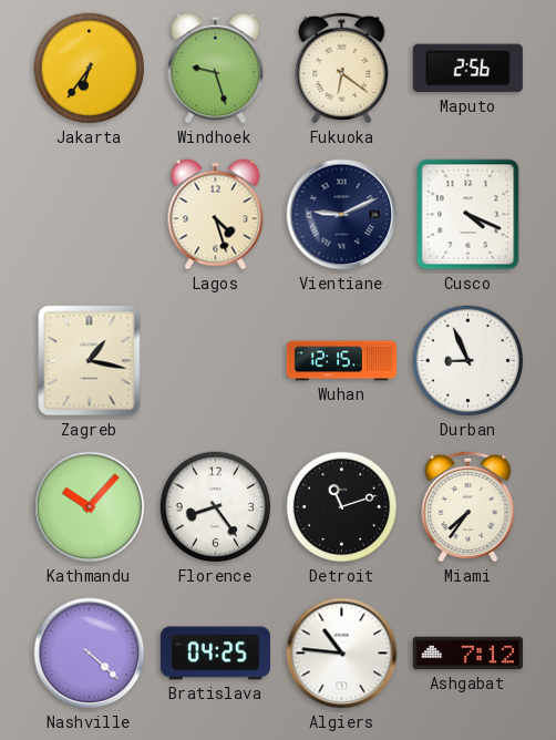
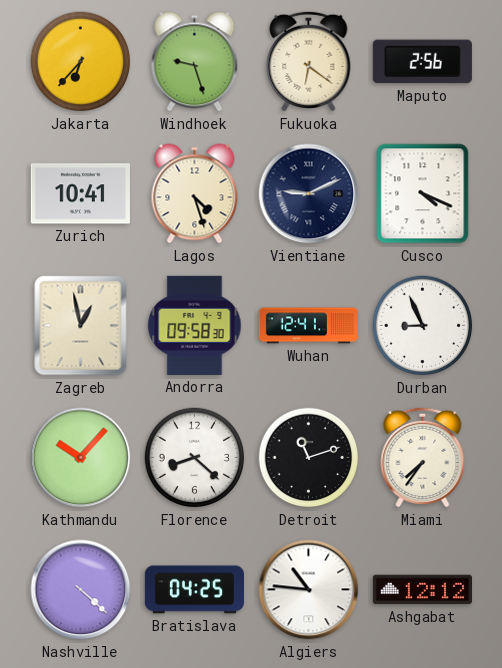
Jakarta: 6:36 -> 6:37 (81, 62)
Zurich: none -> 10:41 (80, 194)
Zagreb: 1:17 -> 12:58 (81, 326)
Andorra: none -> 09:58 (195, 325)
Wuhan: 12:15 -> 12:41 (308, 326)
Florence: 8:24 -> 8:22 (195, 458)
Ashgabat: 7:12 -> 12:12 (422, 590)
